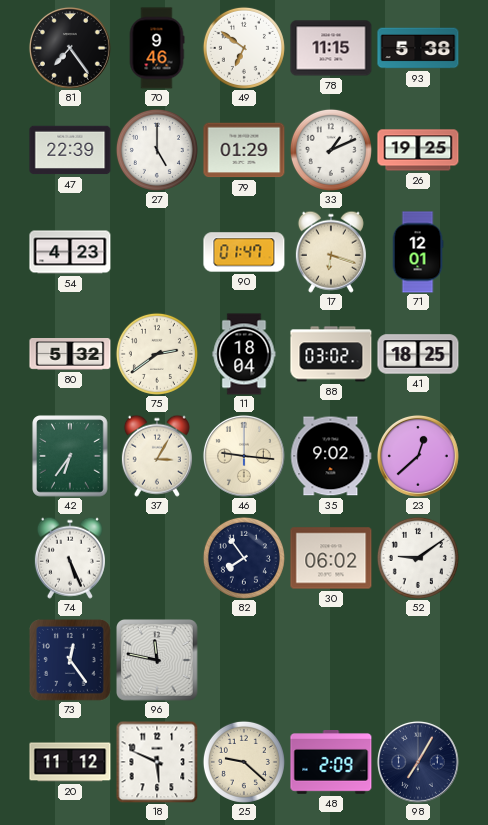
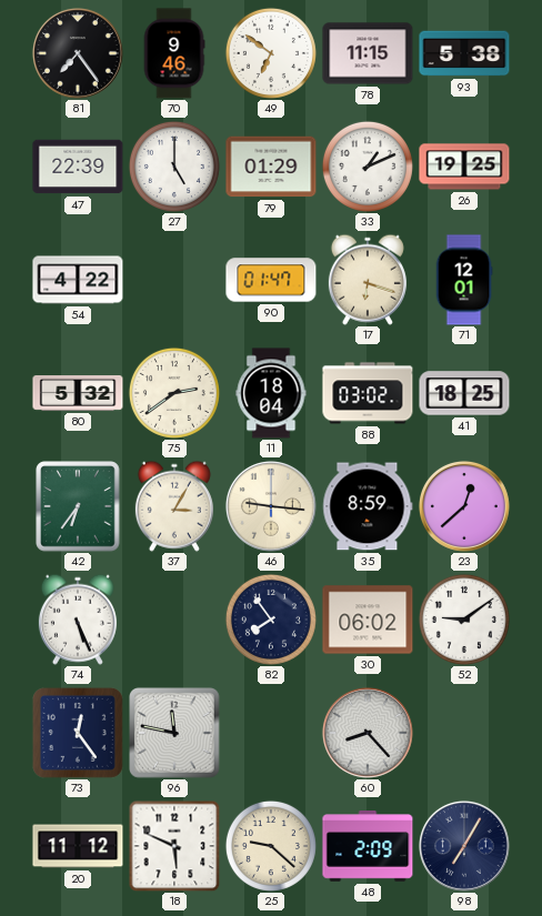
54: 4:23 -> 4:22 (78, 280)
35: 9:02 -> 8:59 (368, 506)
60: none -> 8:23 (368, 733)
